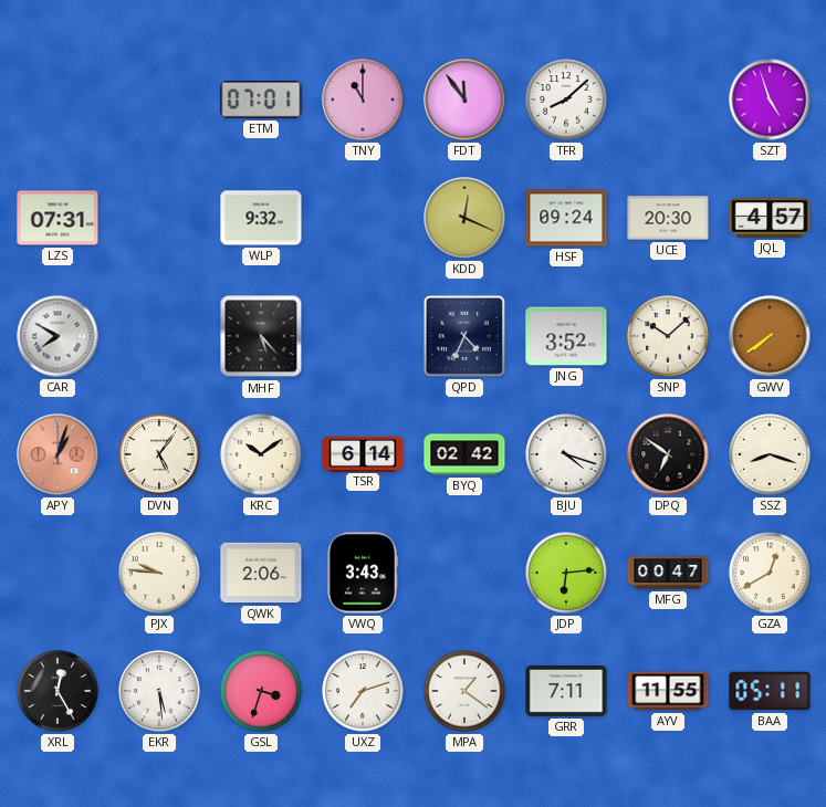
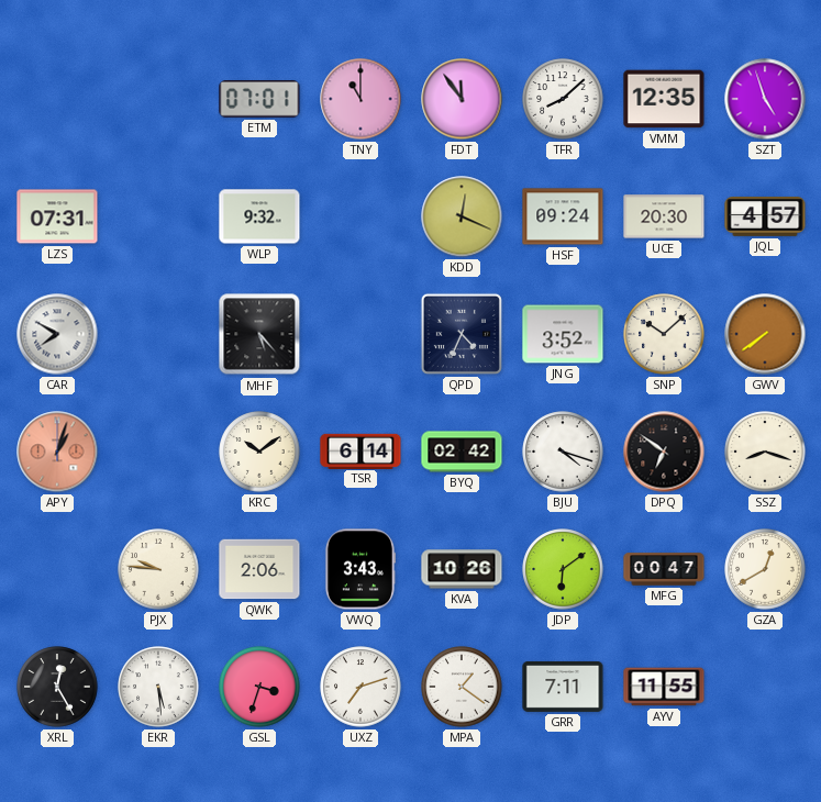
VMM: none -> 12:35 (664, 99)
DVN: 5:06 -> none (159, 454)
KVA: none -> 10:26 (462, 569)
JDP: 6:14 -> 6:09 (563, 569)
BAA: 05:11 -> none (770, 691)
